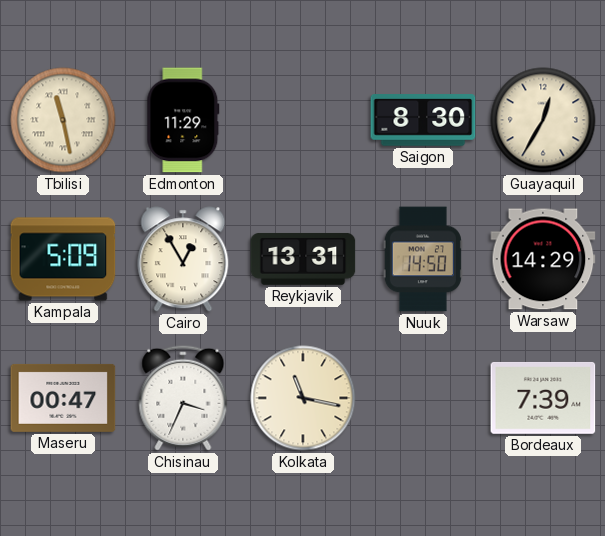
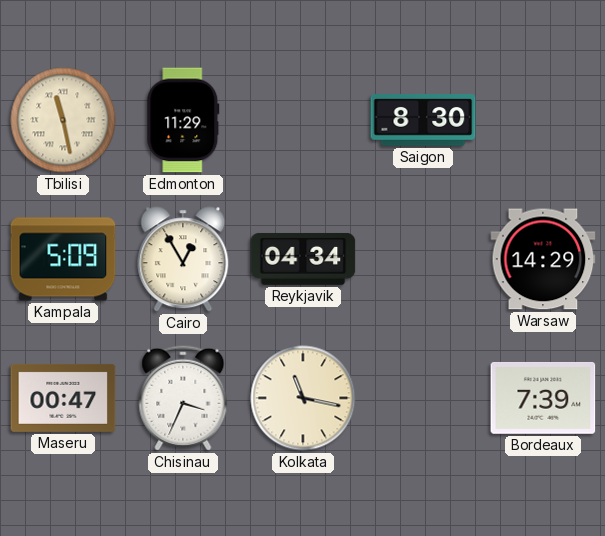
Guayaquil: 12:35 -> none (543, 120)
Reykjavik: 13:31 -> 04:34 (303, 259)
Nuuk: 14:50 -> none (423, 259)
